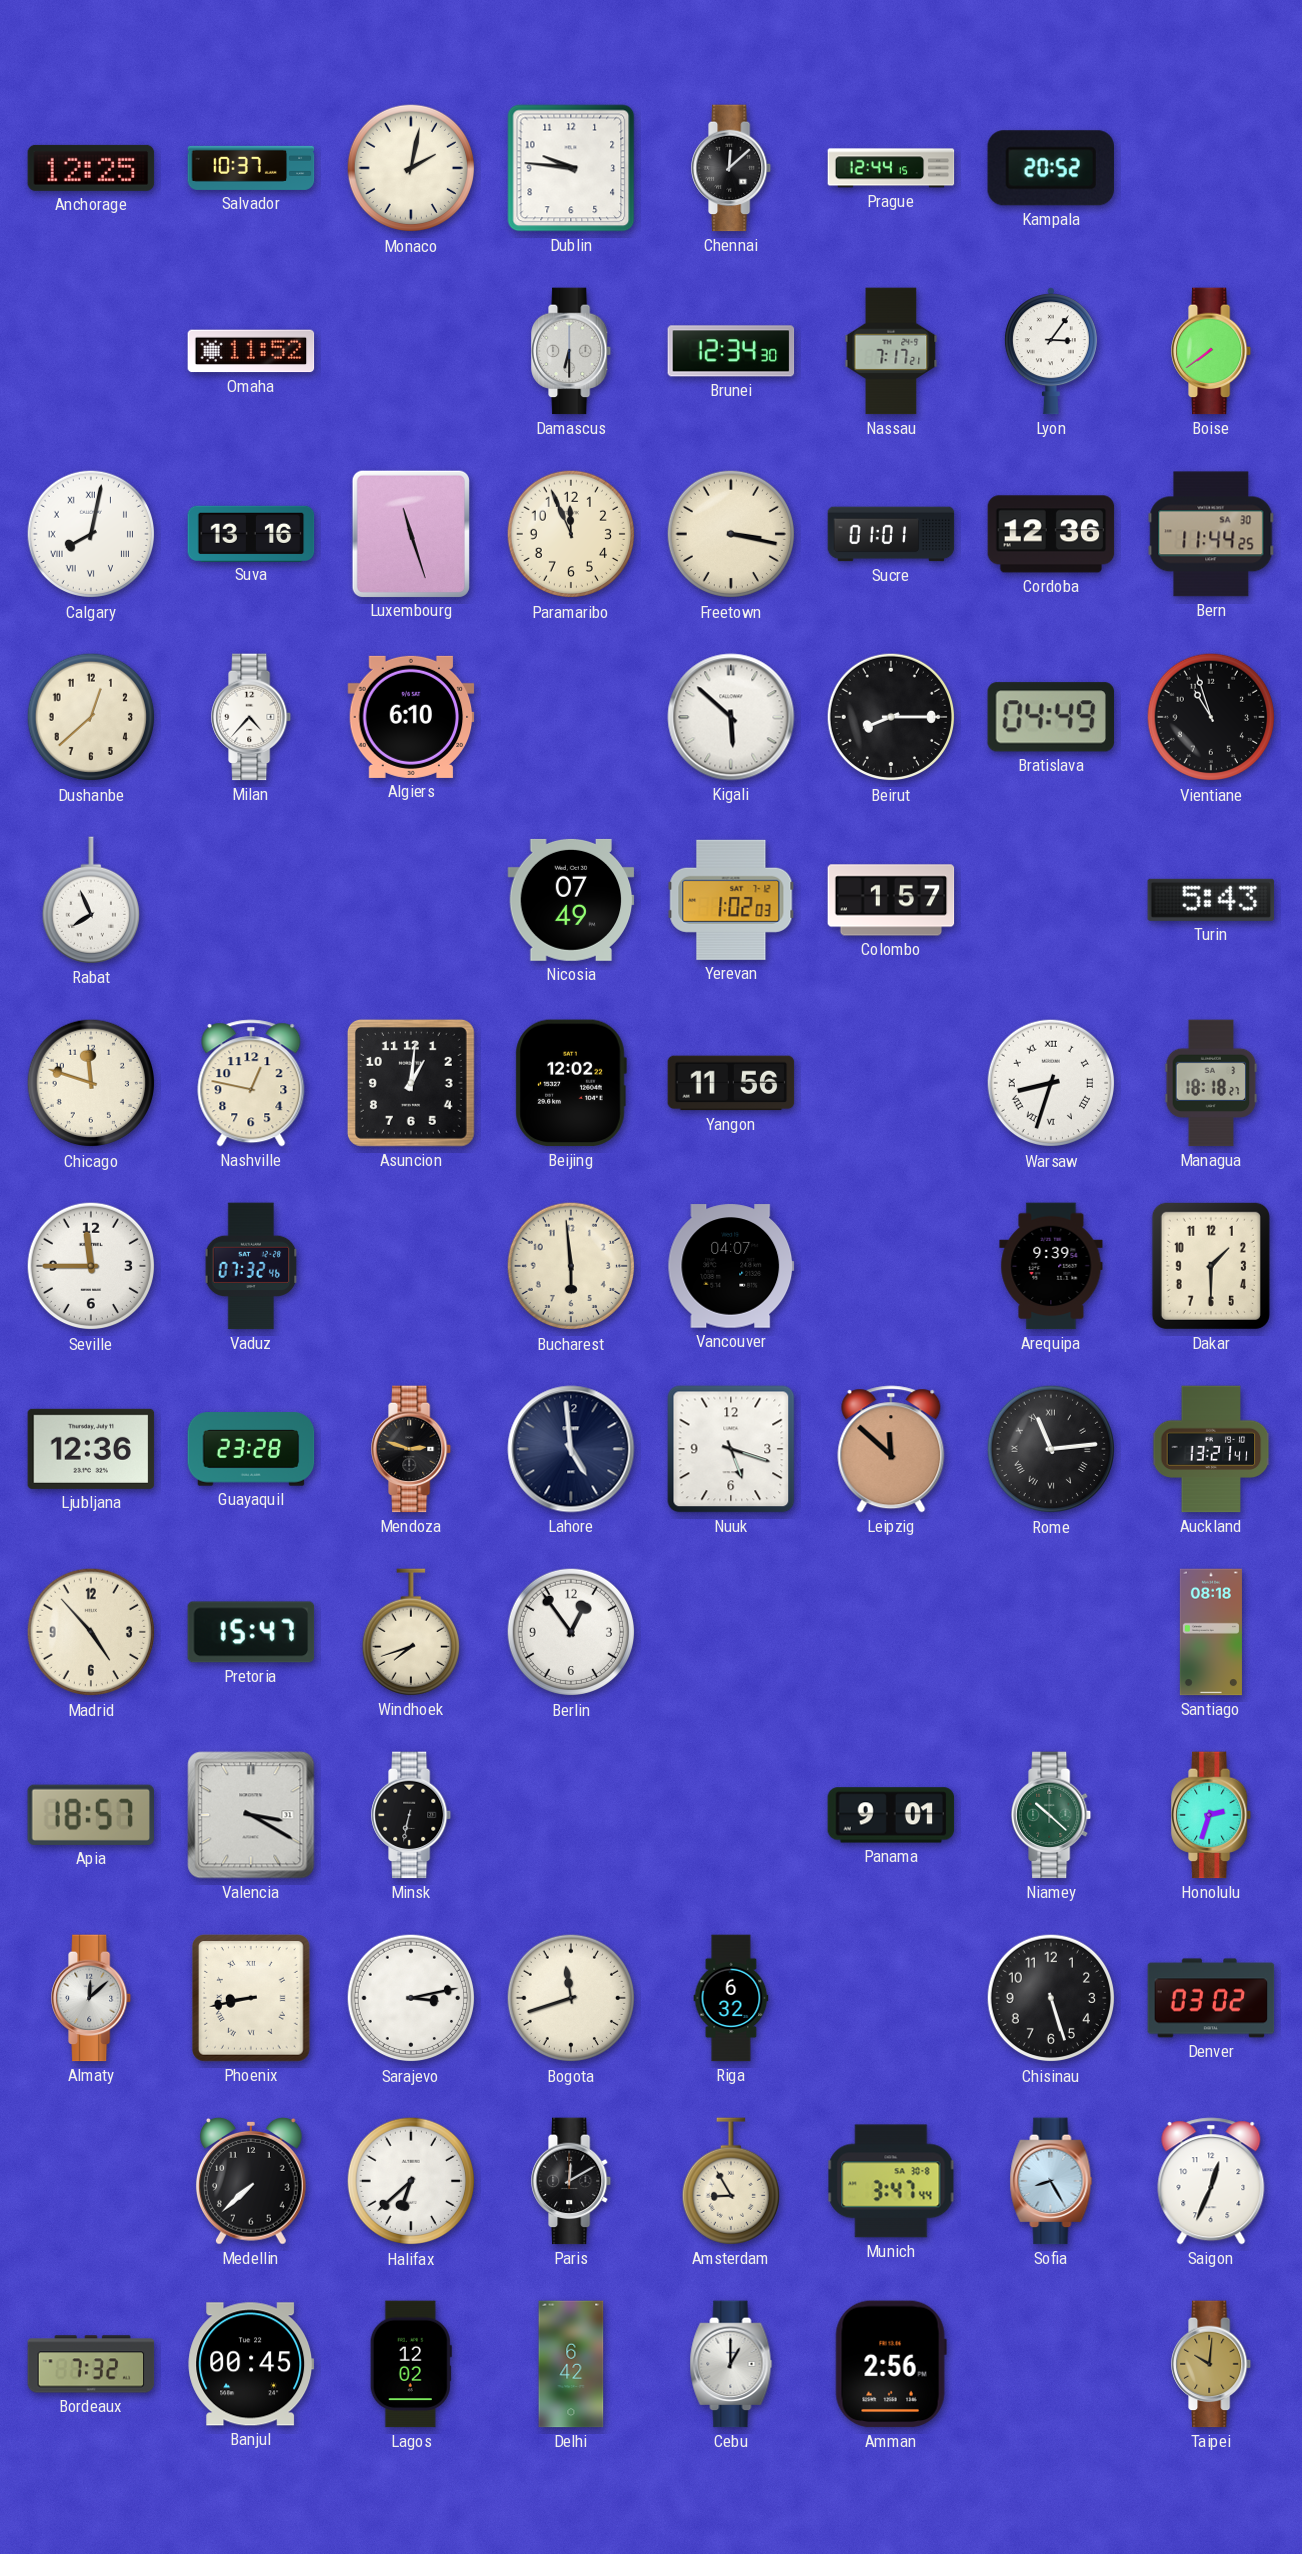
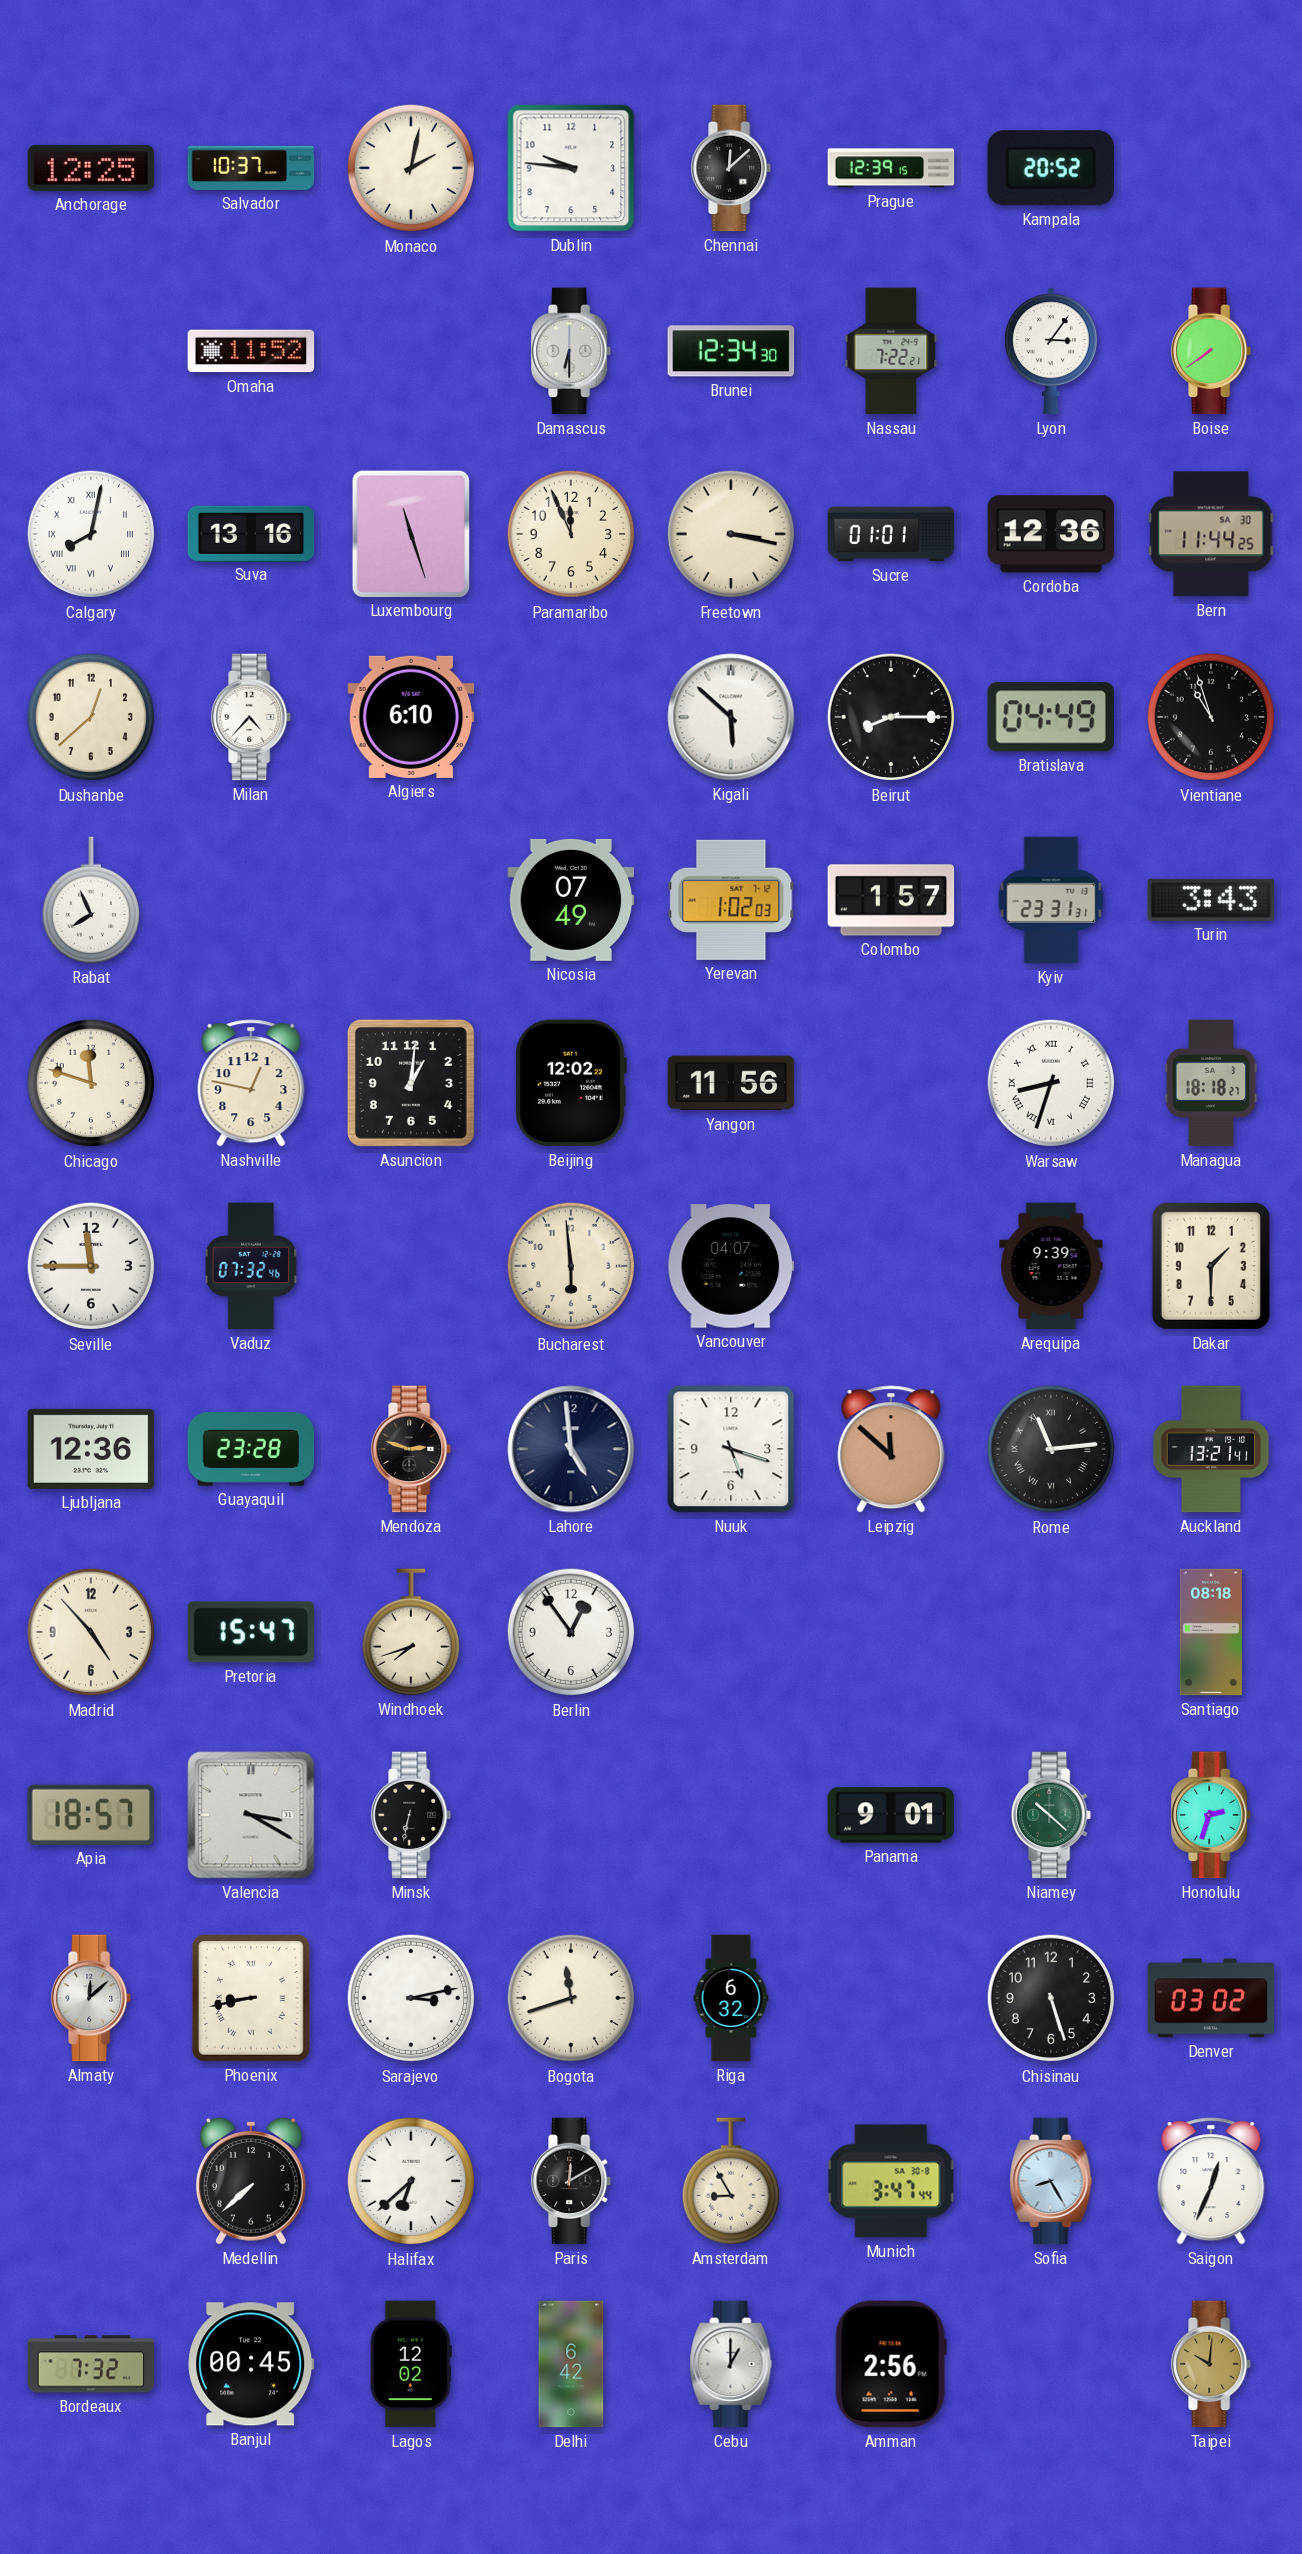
Prague: 12:44 -> 12:39 (891, 168)
Nassau: 7:17 -> 7:22 (891, 351)
Kyiv: none -> 23:31 (1051, 900)
Turin: 5:43 -> 3:43 (1211, 900)
